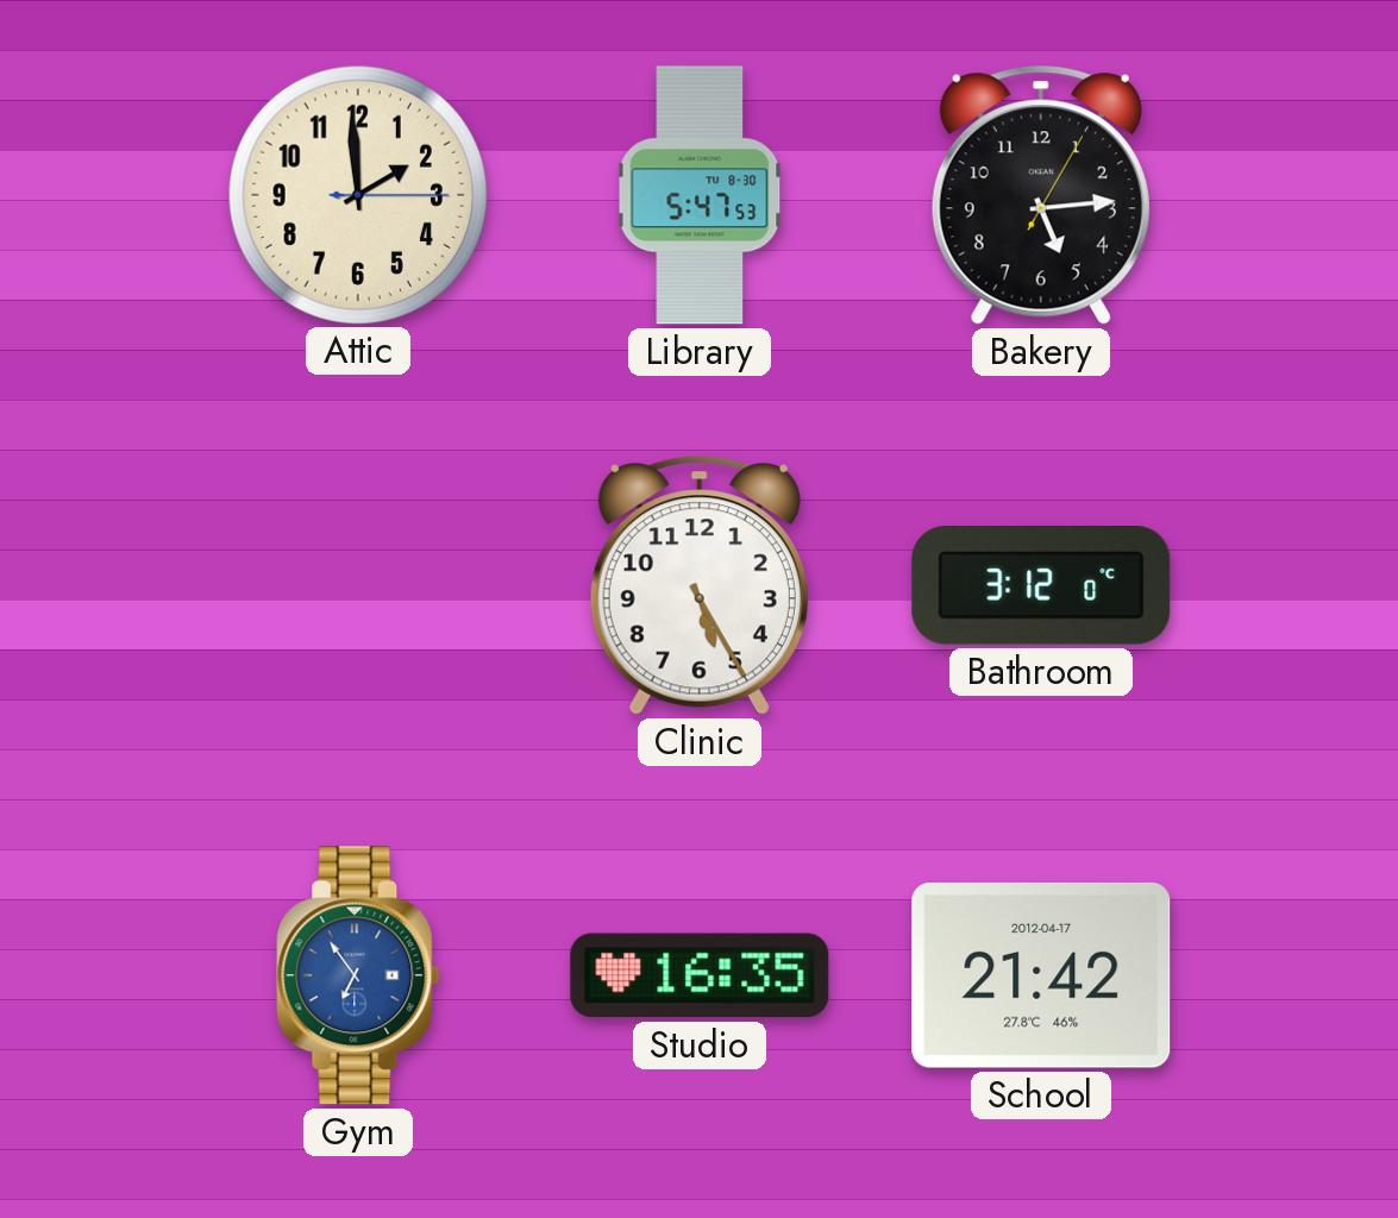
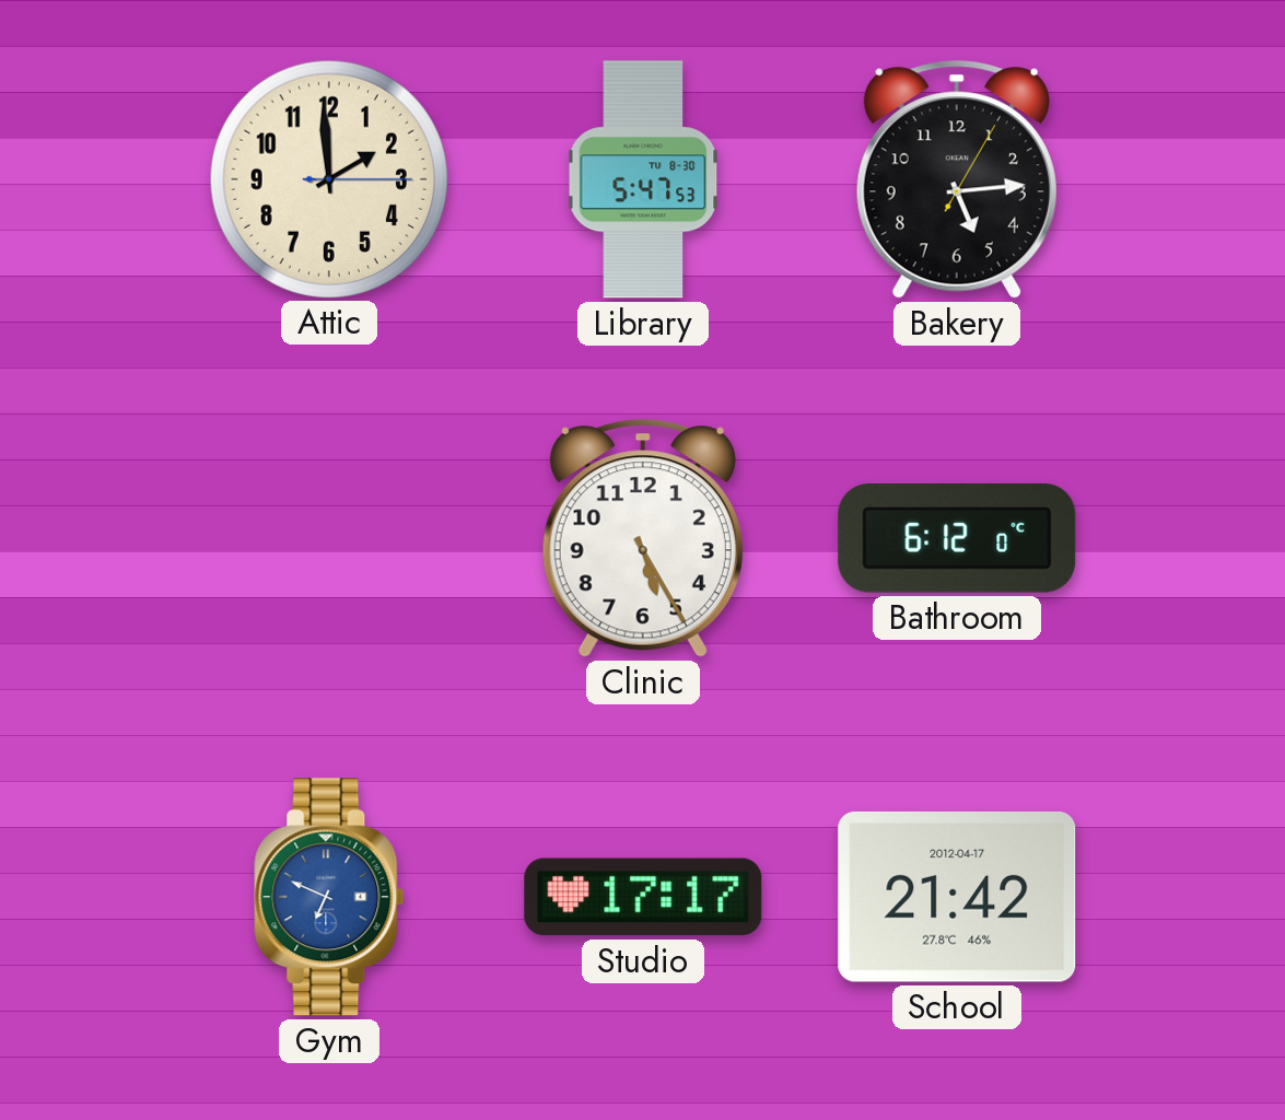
Bathroom: 3:12 -> 6:12 (957, 539)
Gym: 6:54 -> 6:49 (329, 897)
Studio: 16:35 -> 17:17 (643, 897)
